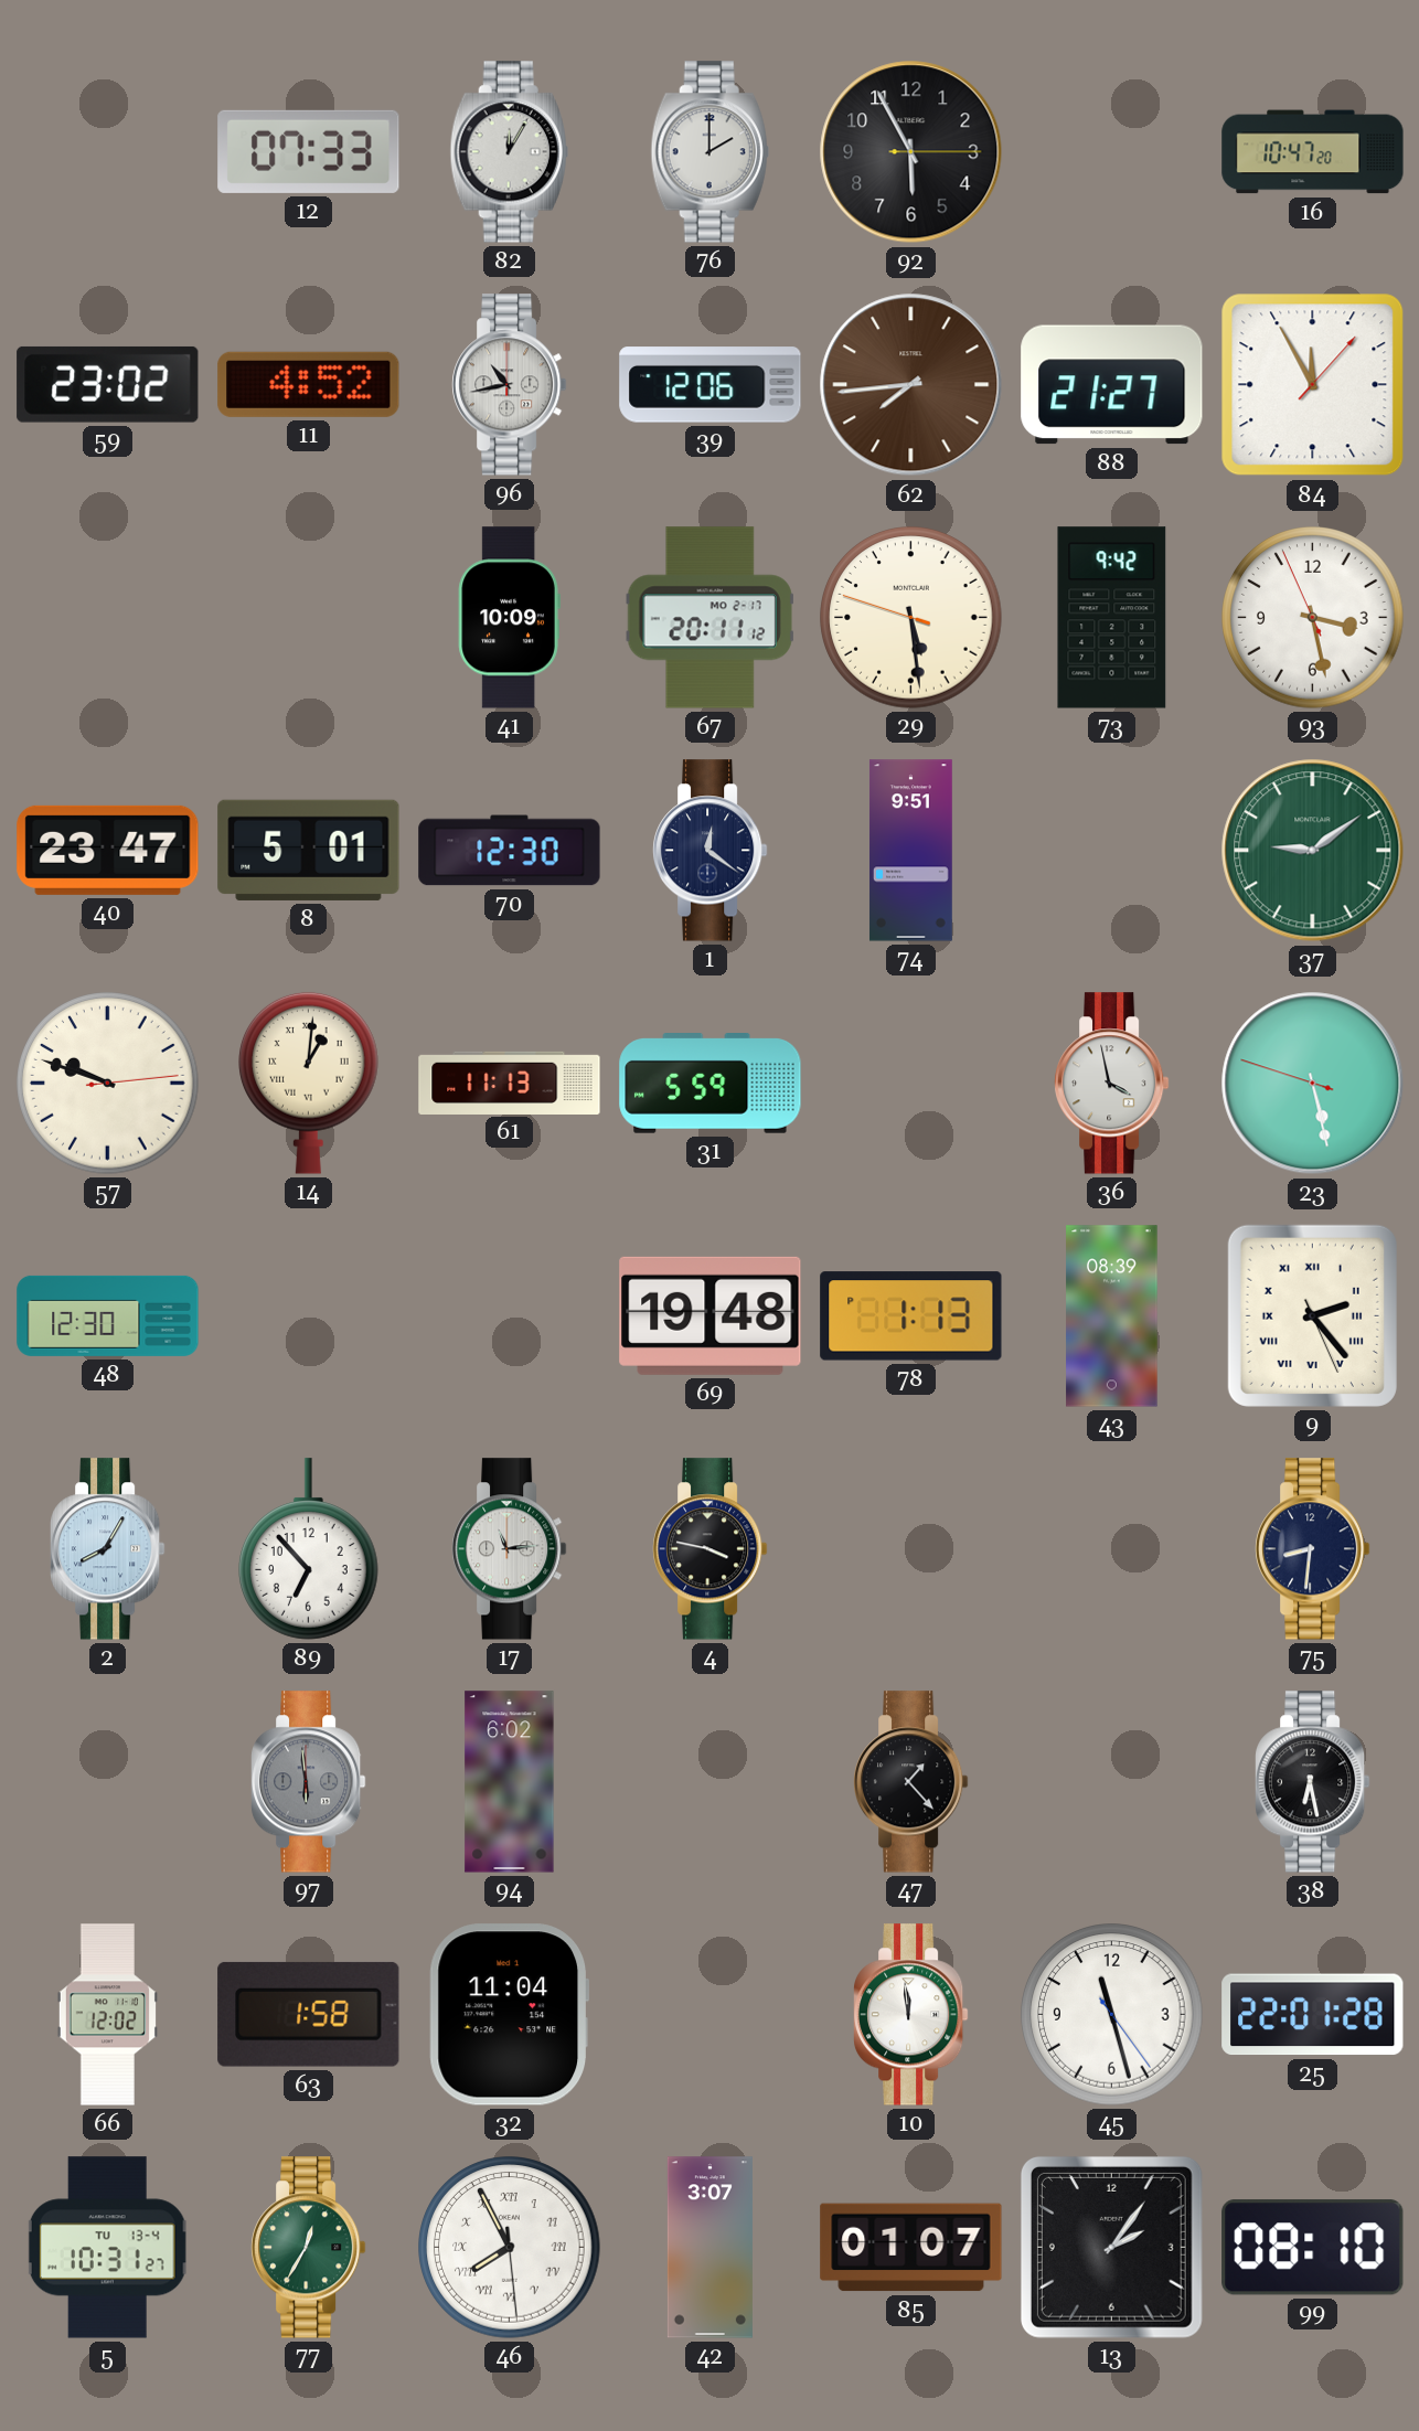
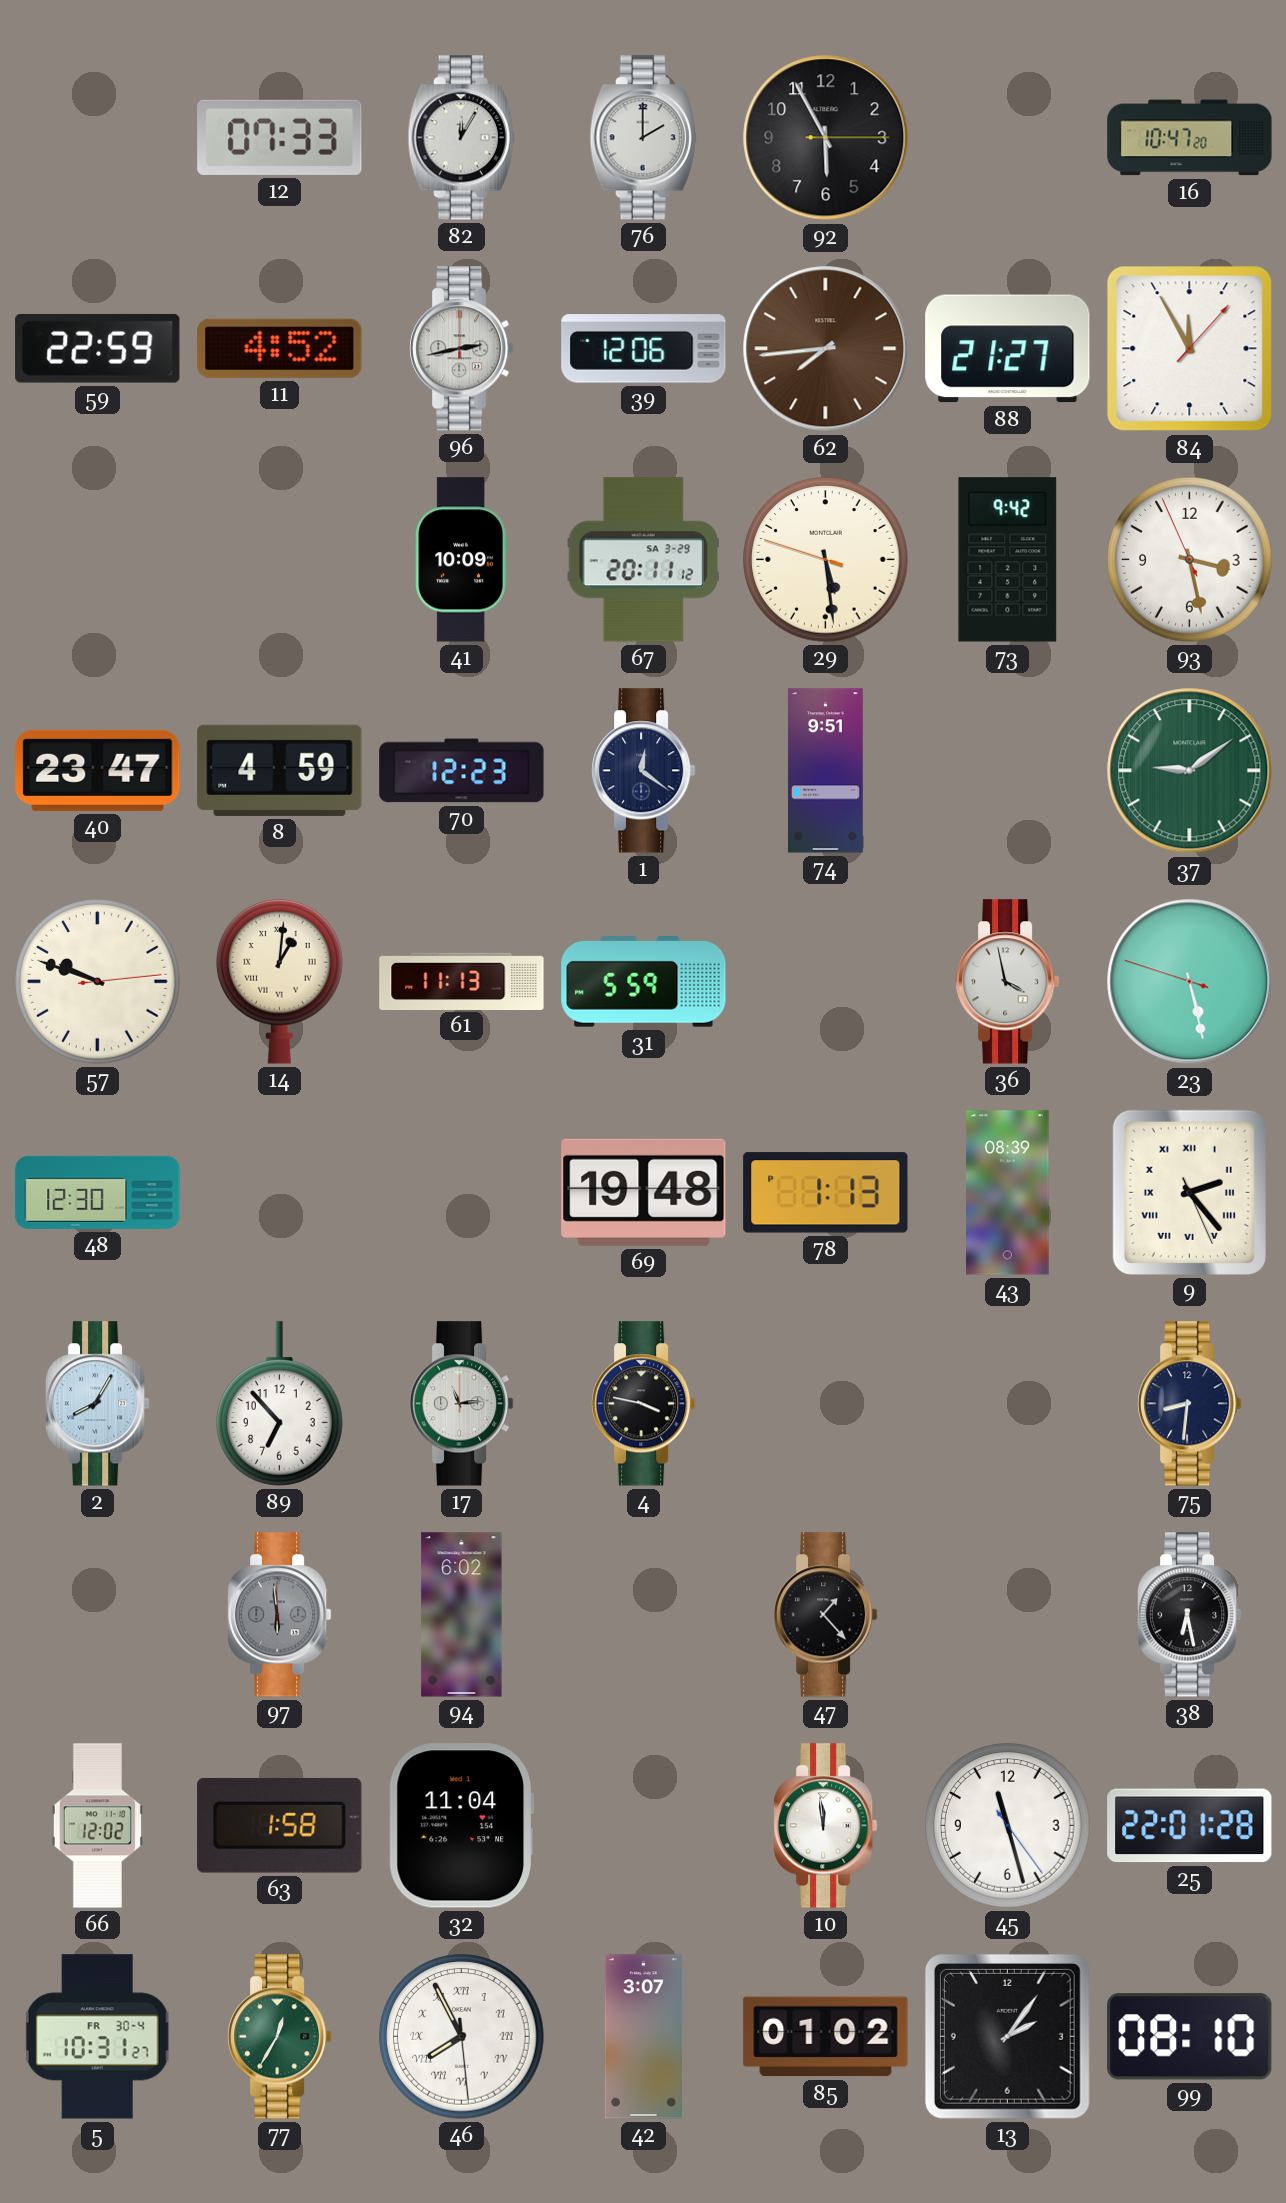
59: 23:02 -> 22:59 (98, 348)
96: 10:43 -> 2:43 (462, 349)
67 date: MO 2-17 -> SA 3-29 (643, 560)
8: 5:01 -> 4:59 (280, 770)
70: 12:30 -> 12:23 (462, 771)
5 date: TU 13-4 -> FR 30-4 (97, 2037)
85: 01:07 -> 01:02 (826, 2037)
